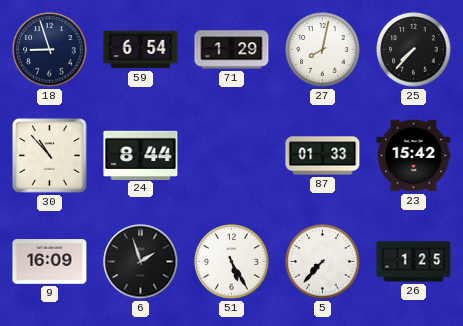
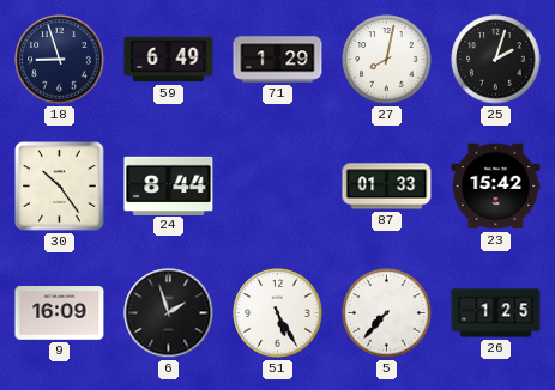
59: 6:54 -> 6:49 (169, 60)
25: 7:37 -> 2:03 (496, 60)
30: 10:53 -> 10:24 (60, 187)
